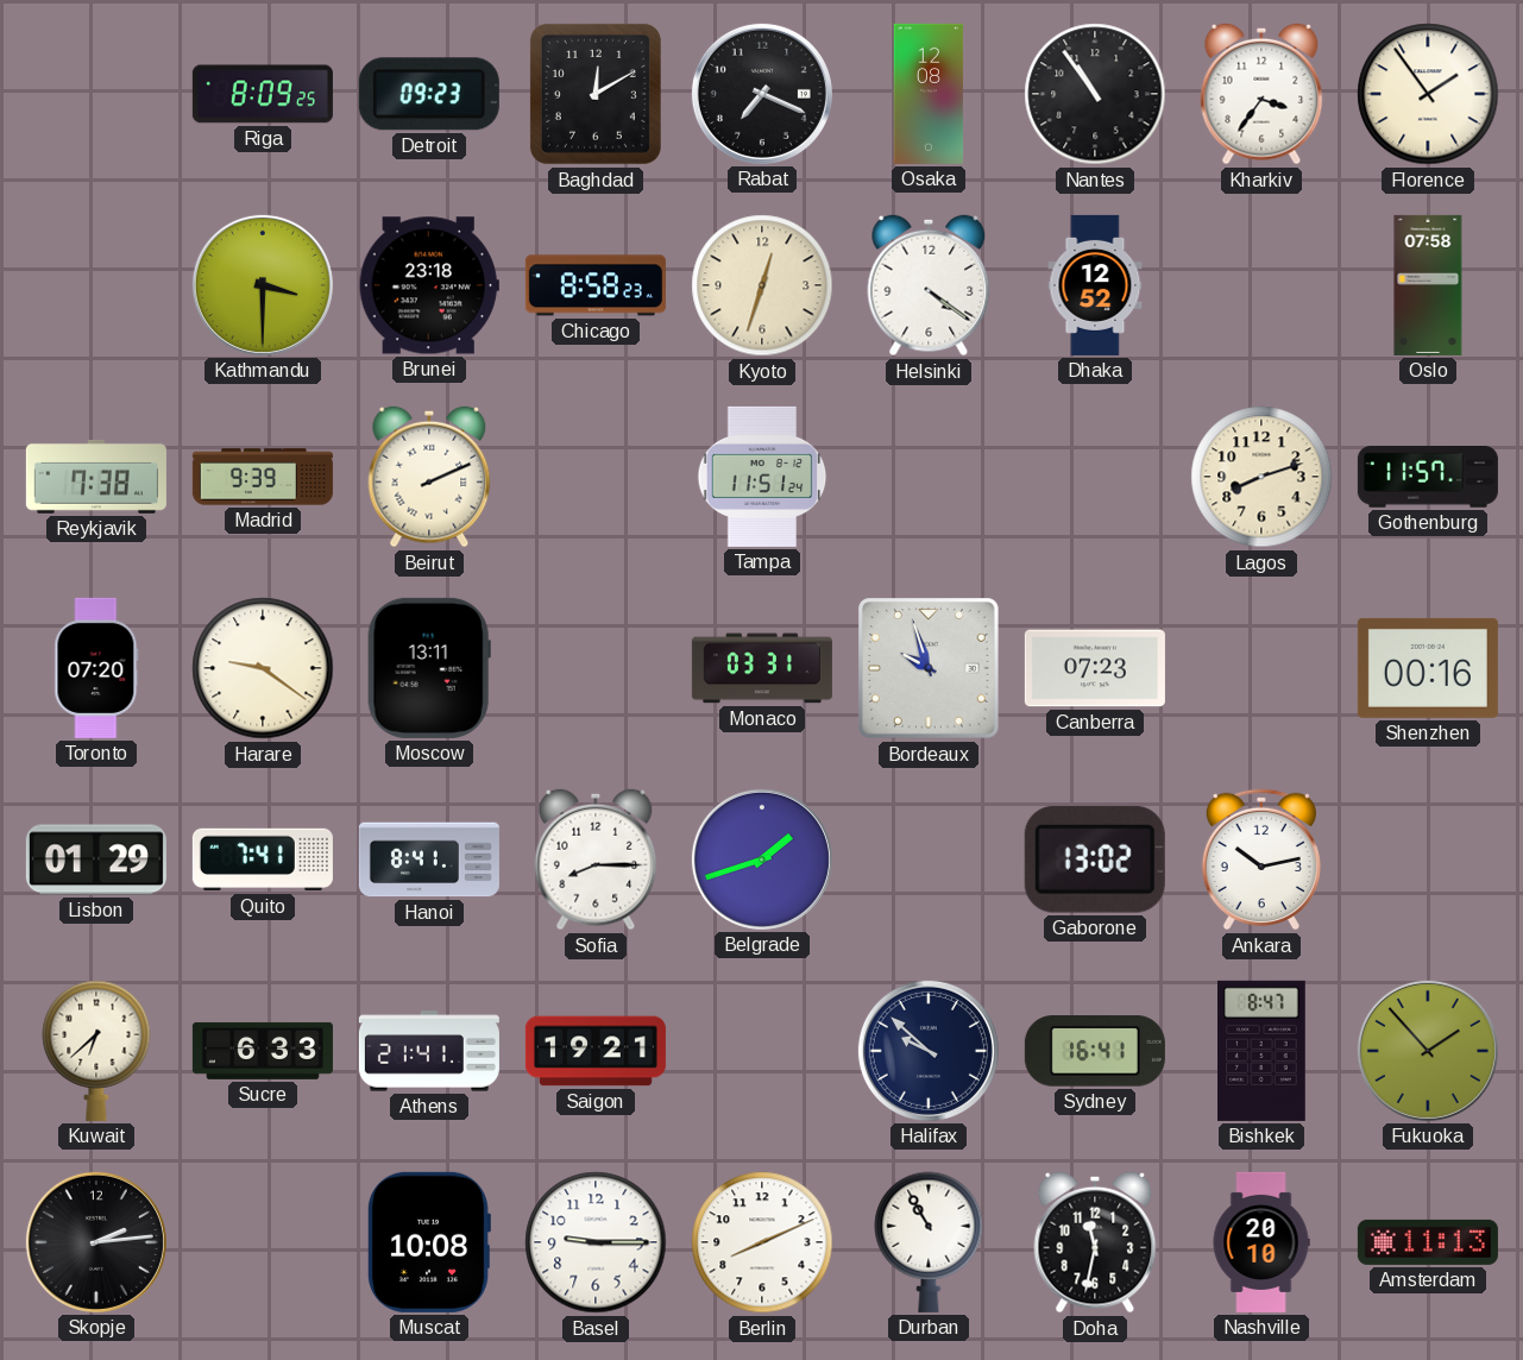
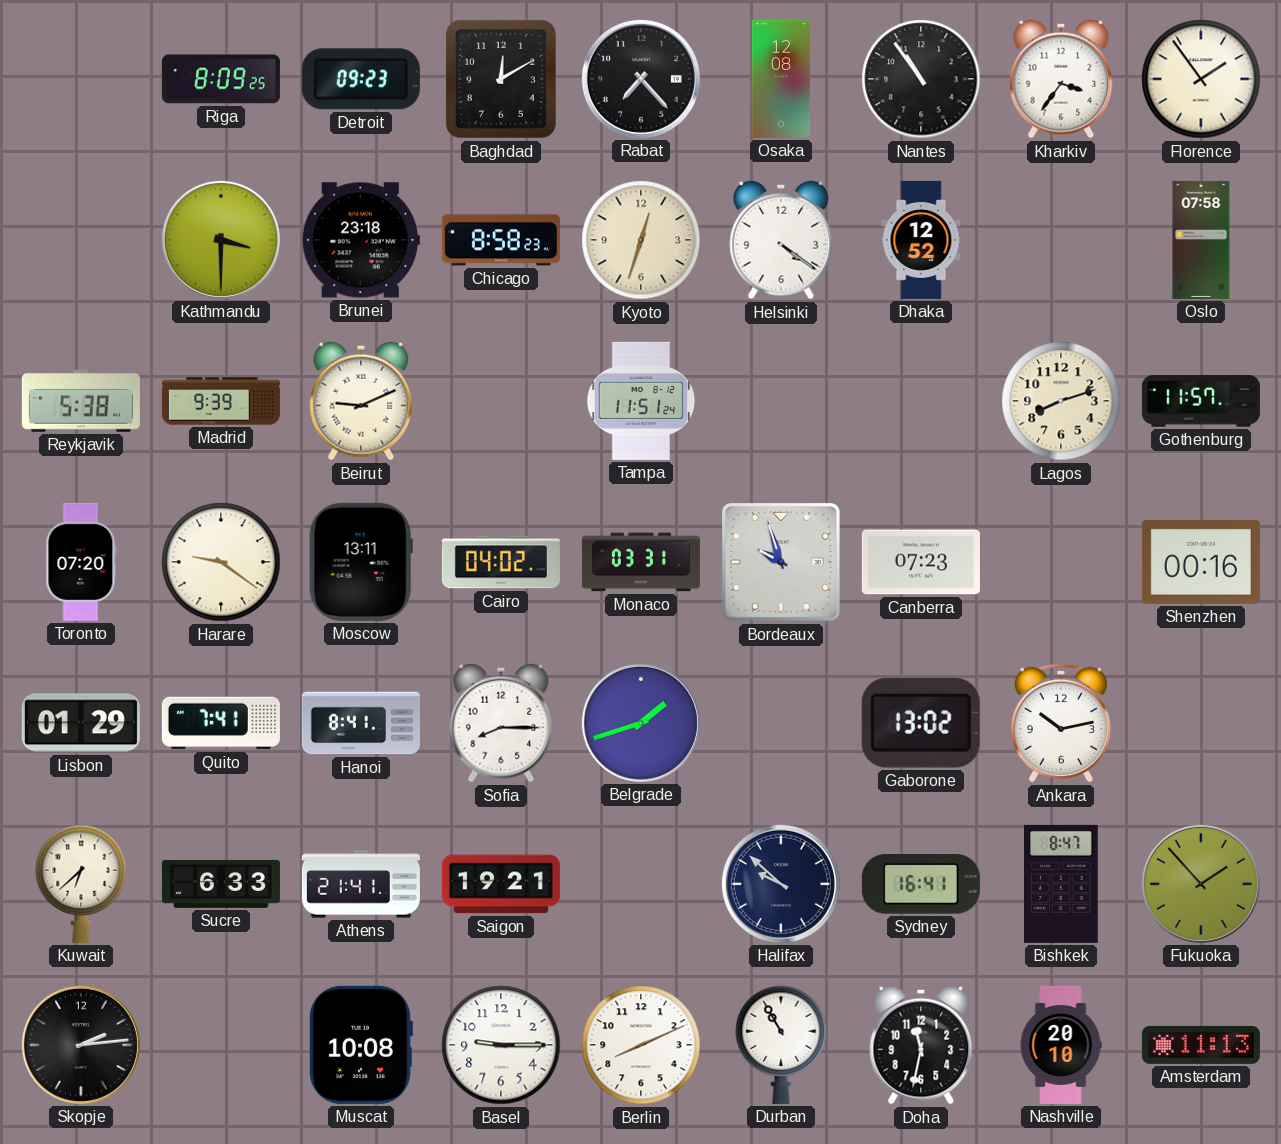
Rabat: 7:19 -> 7:23 (641, 79)
Reykjavik: 7:38 -> 5:38 (81, 401)
Beirut: 2:11 -> 9:11 (361, 401)
Cairo: none -> 04:02 (501, 562)
